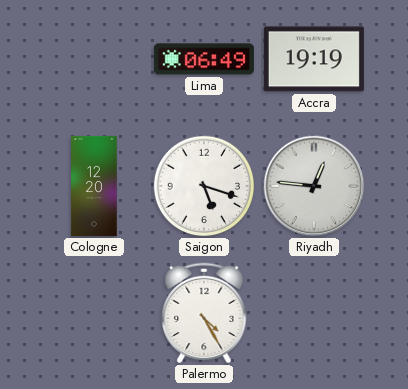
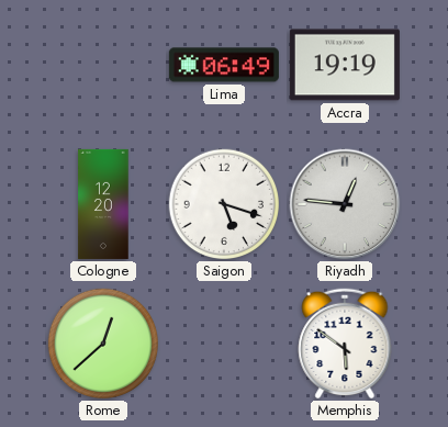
Rome: none -> 12:38 (103, 344)
Palermo: 4:25 -> none (204, 313)
Memphis: none -> 5:51 (345, 344)
